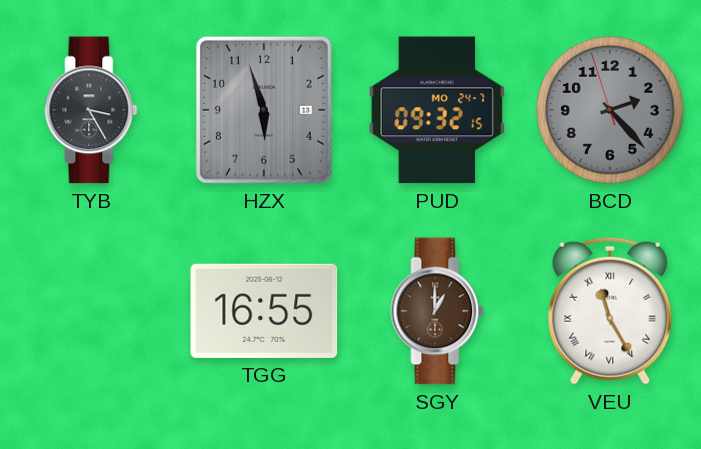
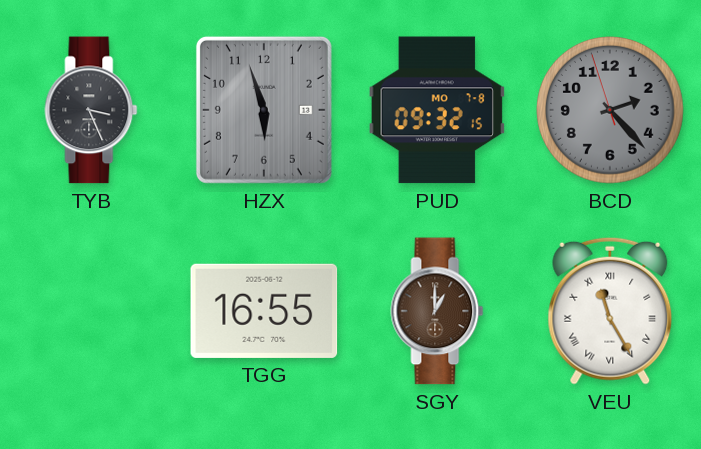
TYB: 3:25 -> 3:26 (91, 110)
PUD date: MO 24-7 -> MO 7-8 (437, 110)
